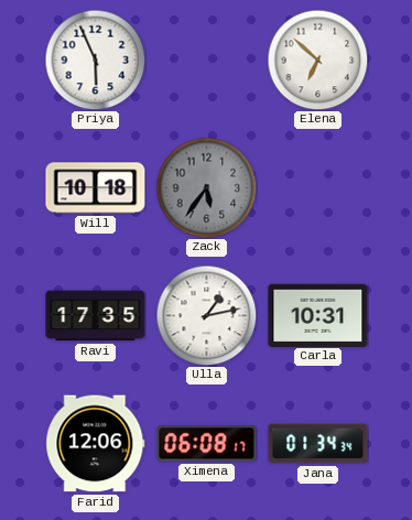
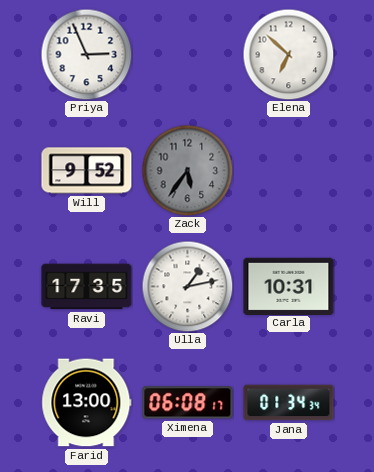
Priya: 5:56 -> 2:56 (86, 54)
Will: 10:18 -> 9:52 (87, 171)
Farid: 12:06 -> 13:00 (87, 403)
